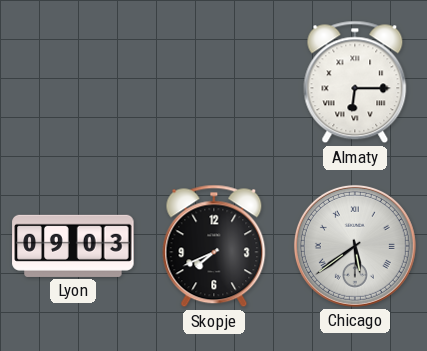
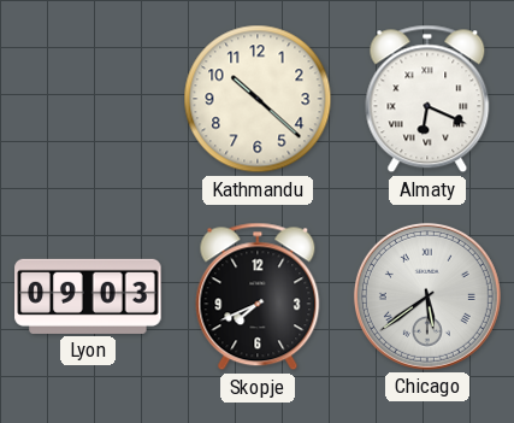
Kathmandu: none -> 10:22 (258, 99)
Almaty: 6:15 -> 6:19 (427, 99)
